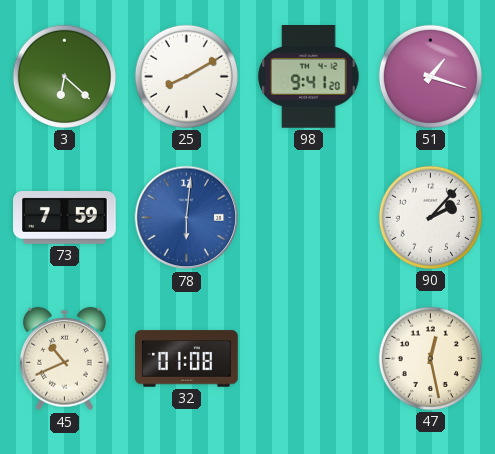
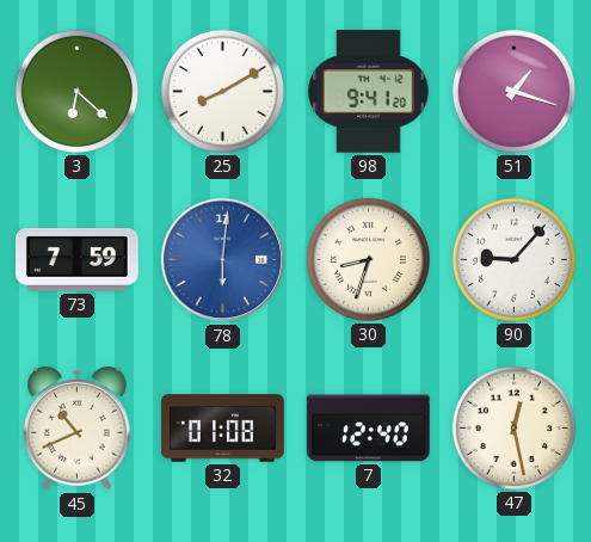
30: none -> 8:33 (368, 259)
90: 2:07 -> 9:07 (513, 259)
7: none -> 12:40 (369, 429)
